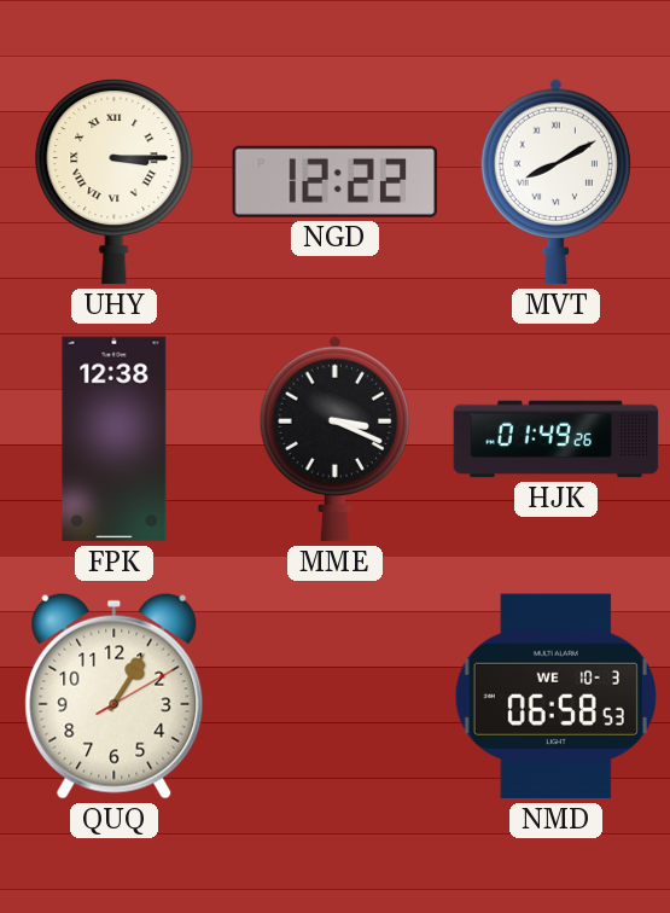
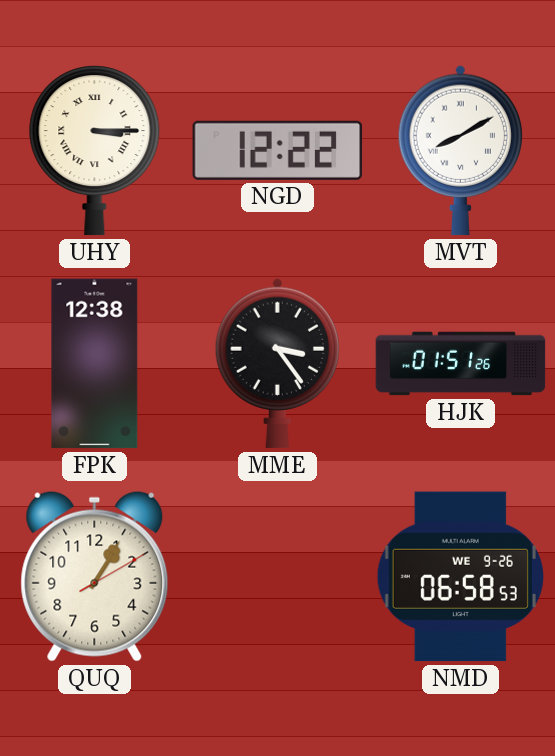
MME: 3:19 -> 3:24 (277, 364)
HJK: 01:49 -> 01:51 (461, 364)
NMD date: WE 10-3 -> WE 9-26 (460, 577)
